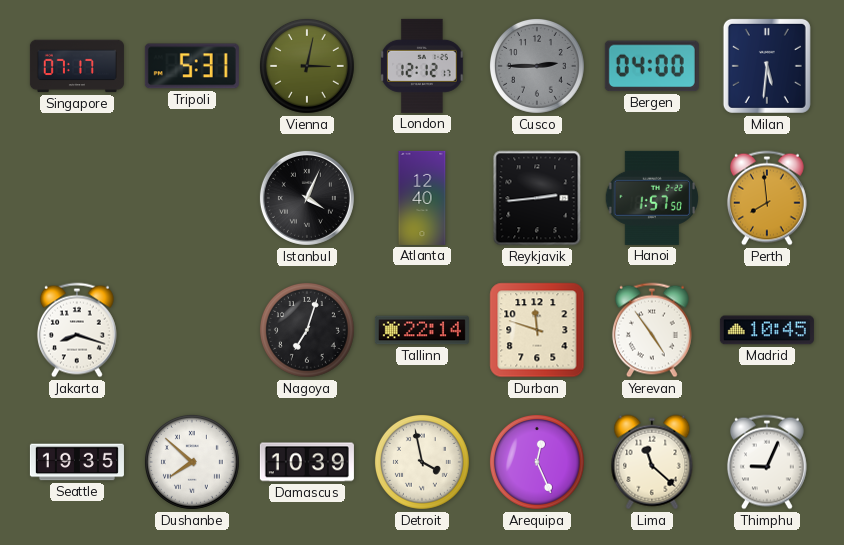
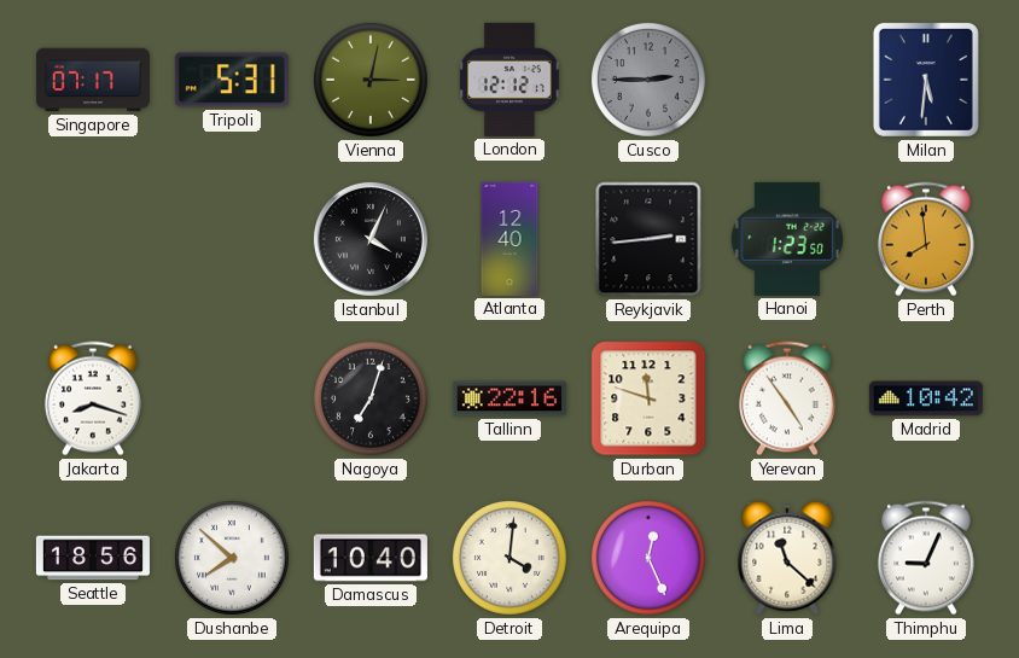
Bergen: 04:00 -> none (652, 66)
Hanoi: 1:57 -> 1:23 (786, 239)
Tallinn: 22:14 -> 22:16 (509, 398)
Madrid: 10:45 -> 10:42 (926, 398)
Seattle: 19:35 -> 18:56 (93, 558)
Damascus: 10:39 -> 10:40 (371, 558)
Detroit: 3:58 -> 4:01 (509, 558)
